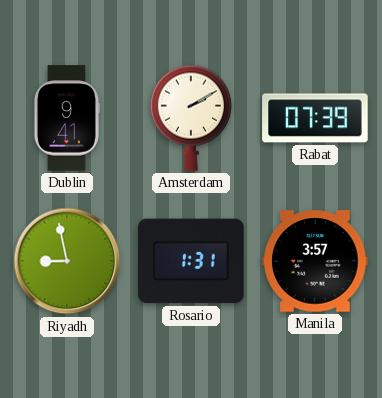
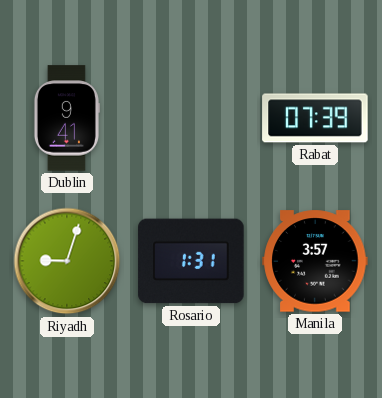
Amsterdam: 2:10 -> none (191, 118)
Riyadh: 8:58 -> 9:03 (67, 261)
